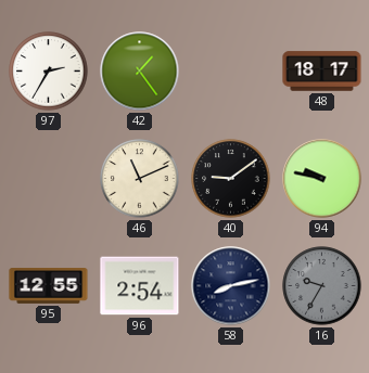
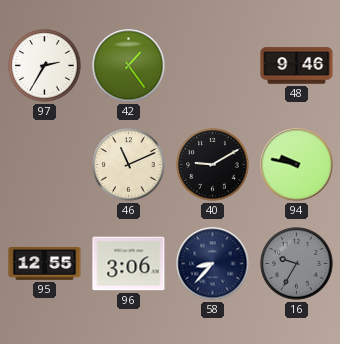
48: 18:17 -> 9:46 (297, 66)
40: 9:09 -> 9:10 (213, 165)
96: 2:54 -> 3:06 (129, 264)
58: 8:13 -> 8:37 (213, 264)
